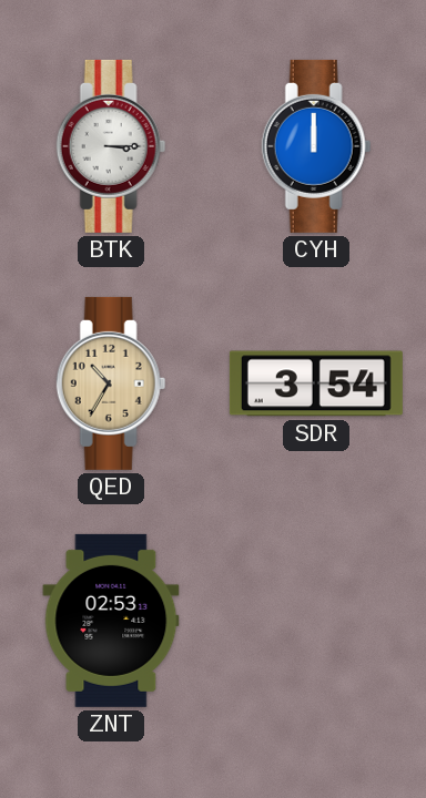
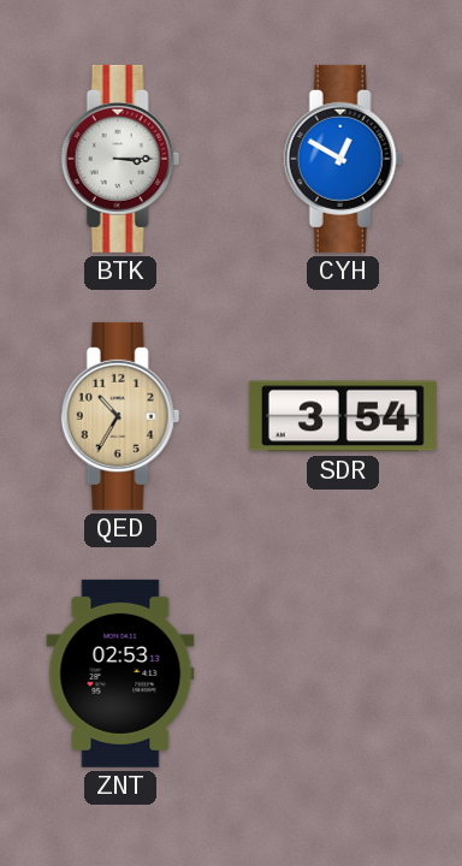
CYH: 12:00 -> 12:50 (343, 159)
